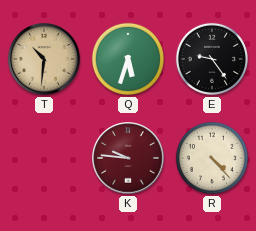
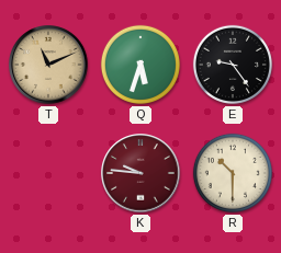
T: 10:31 -> 11:11 (48, 65)
R: 4:23 -> 10:30 (233, 173)
